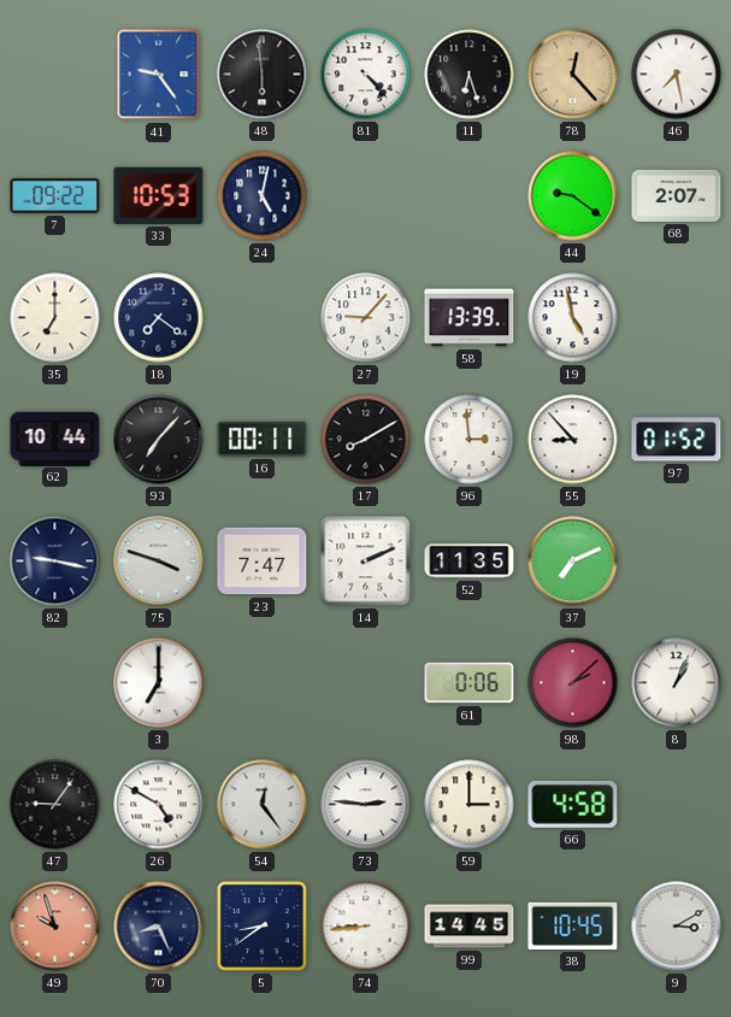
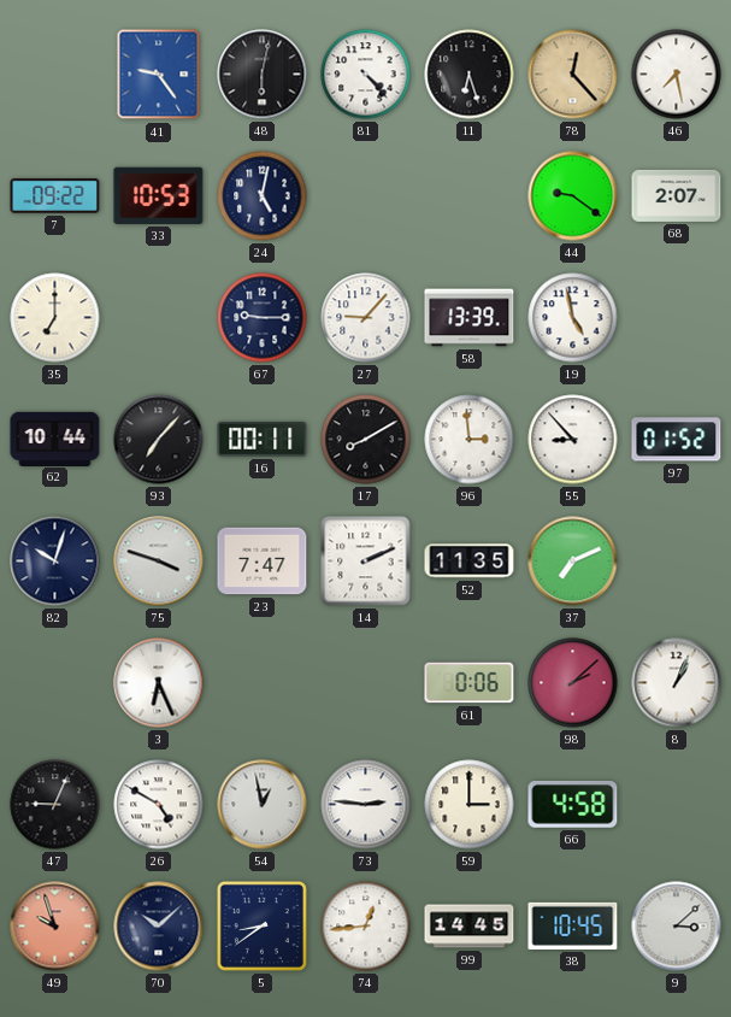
48: 5:59 -> 6:02 (263, 75)
18: 7:21 -> none (159, 318)
67: none -> 9:15 (263, 318)
82: 9:17 -> 10:03 (55, 562)
3: 7:00 -> 6:26 (159, 683)
47: 9:06 -> 9:04 (55, 805)
54: 12:24 -> 12:58 (263, 805)
70: 8:26 -> 10:08 (159, 927)
74: 8:44 -> 12:44 (366, 927)
9: 3:10 -> 3:08 (677, 927)
